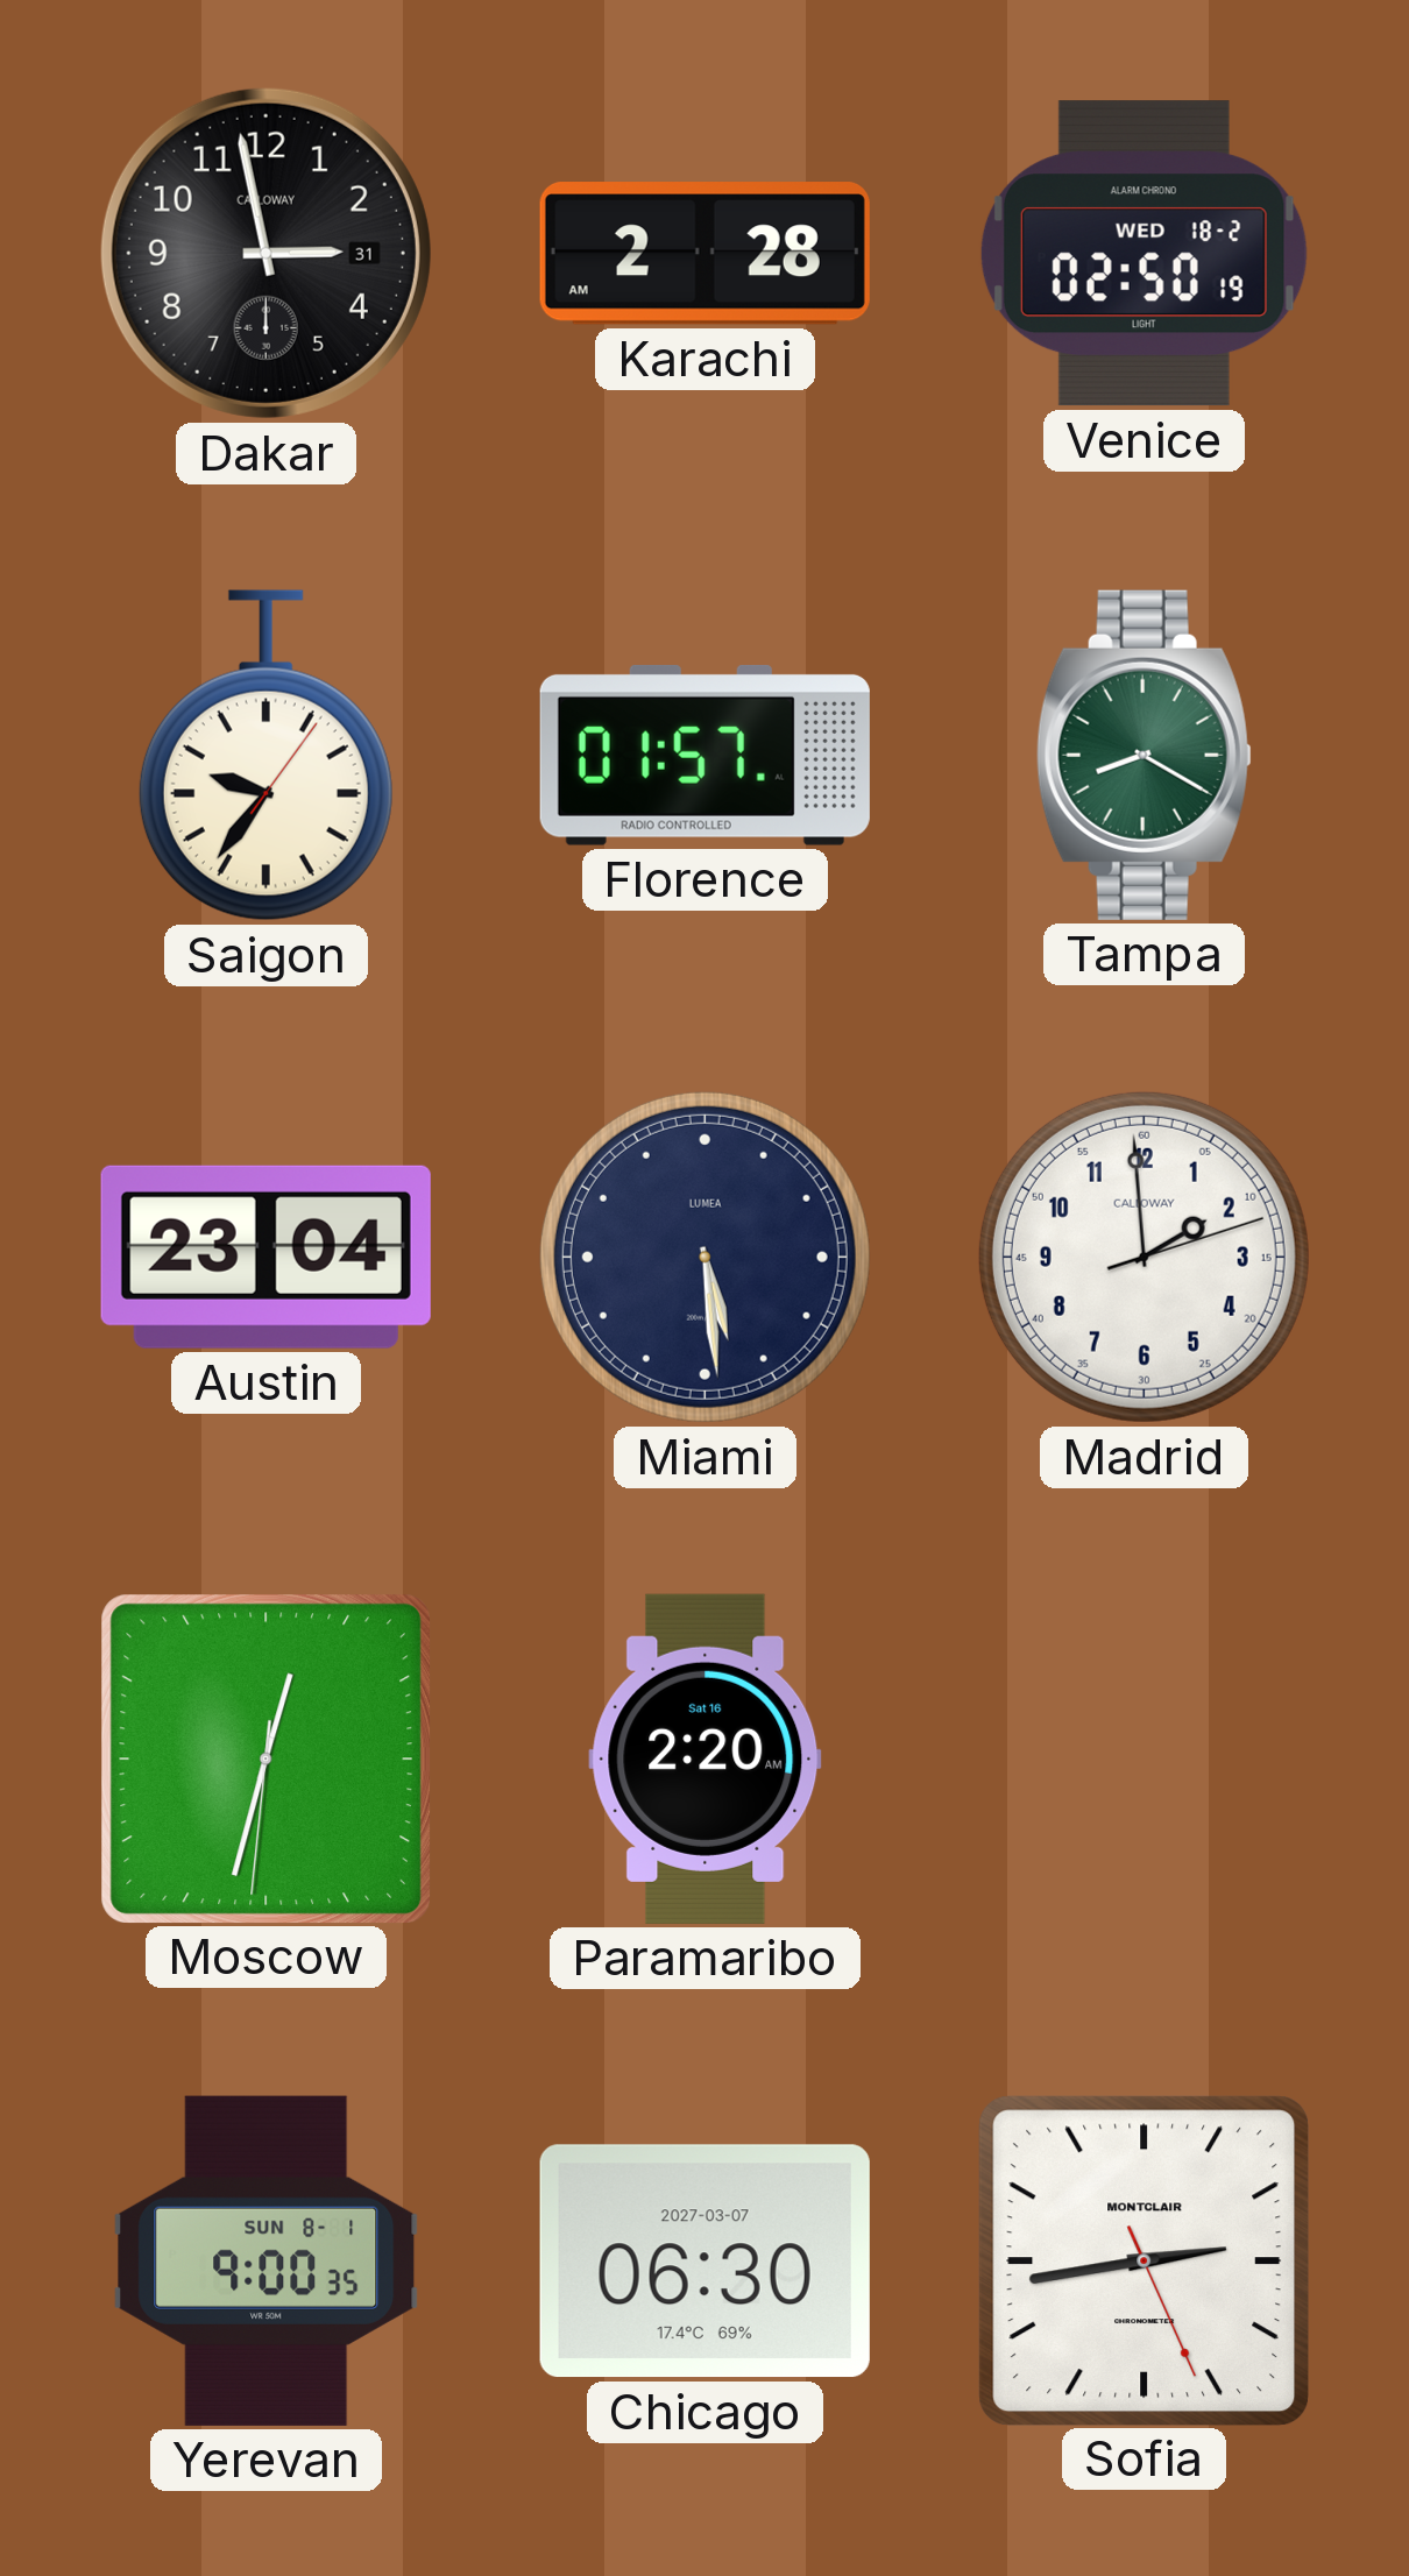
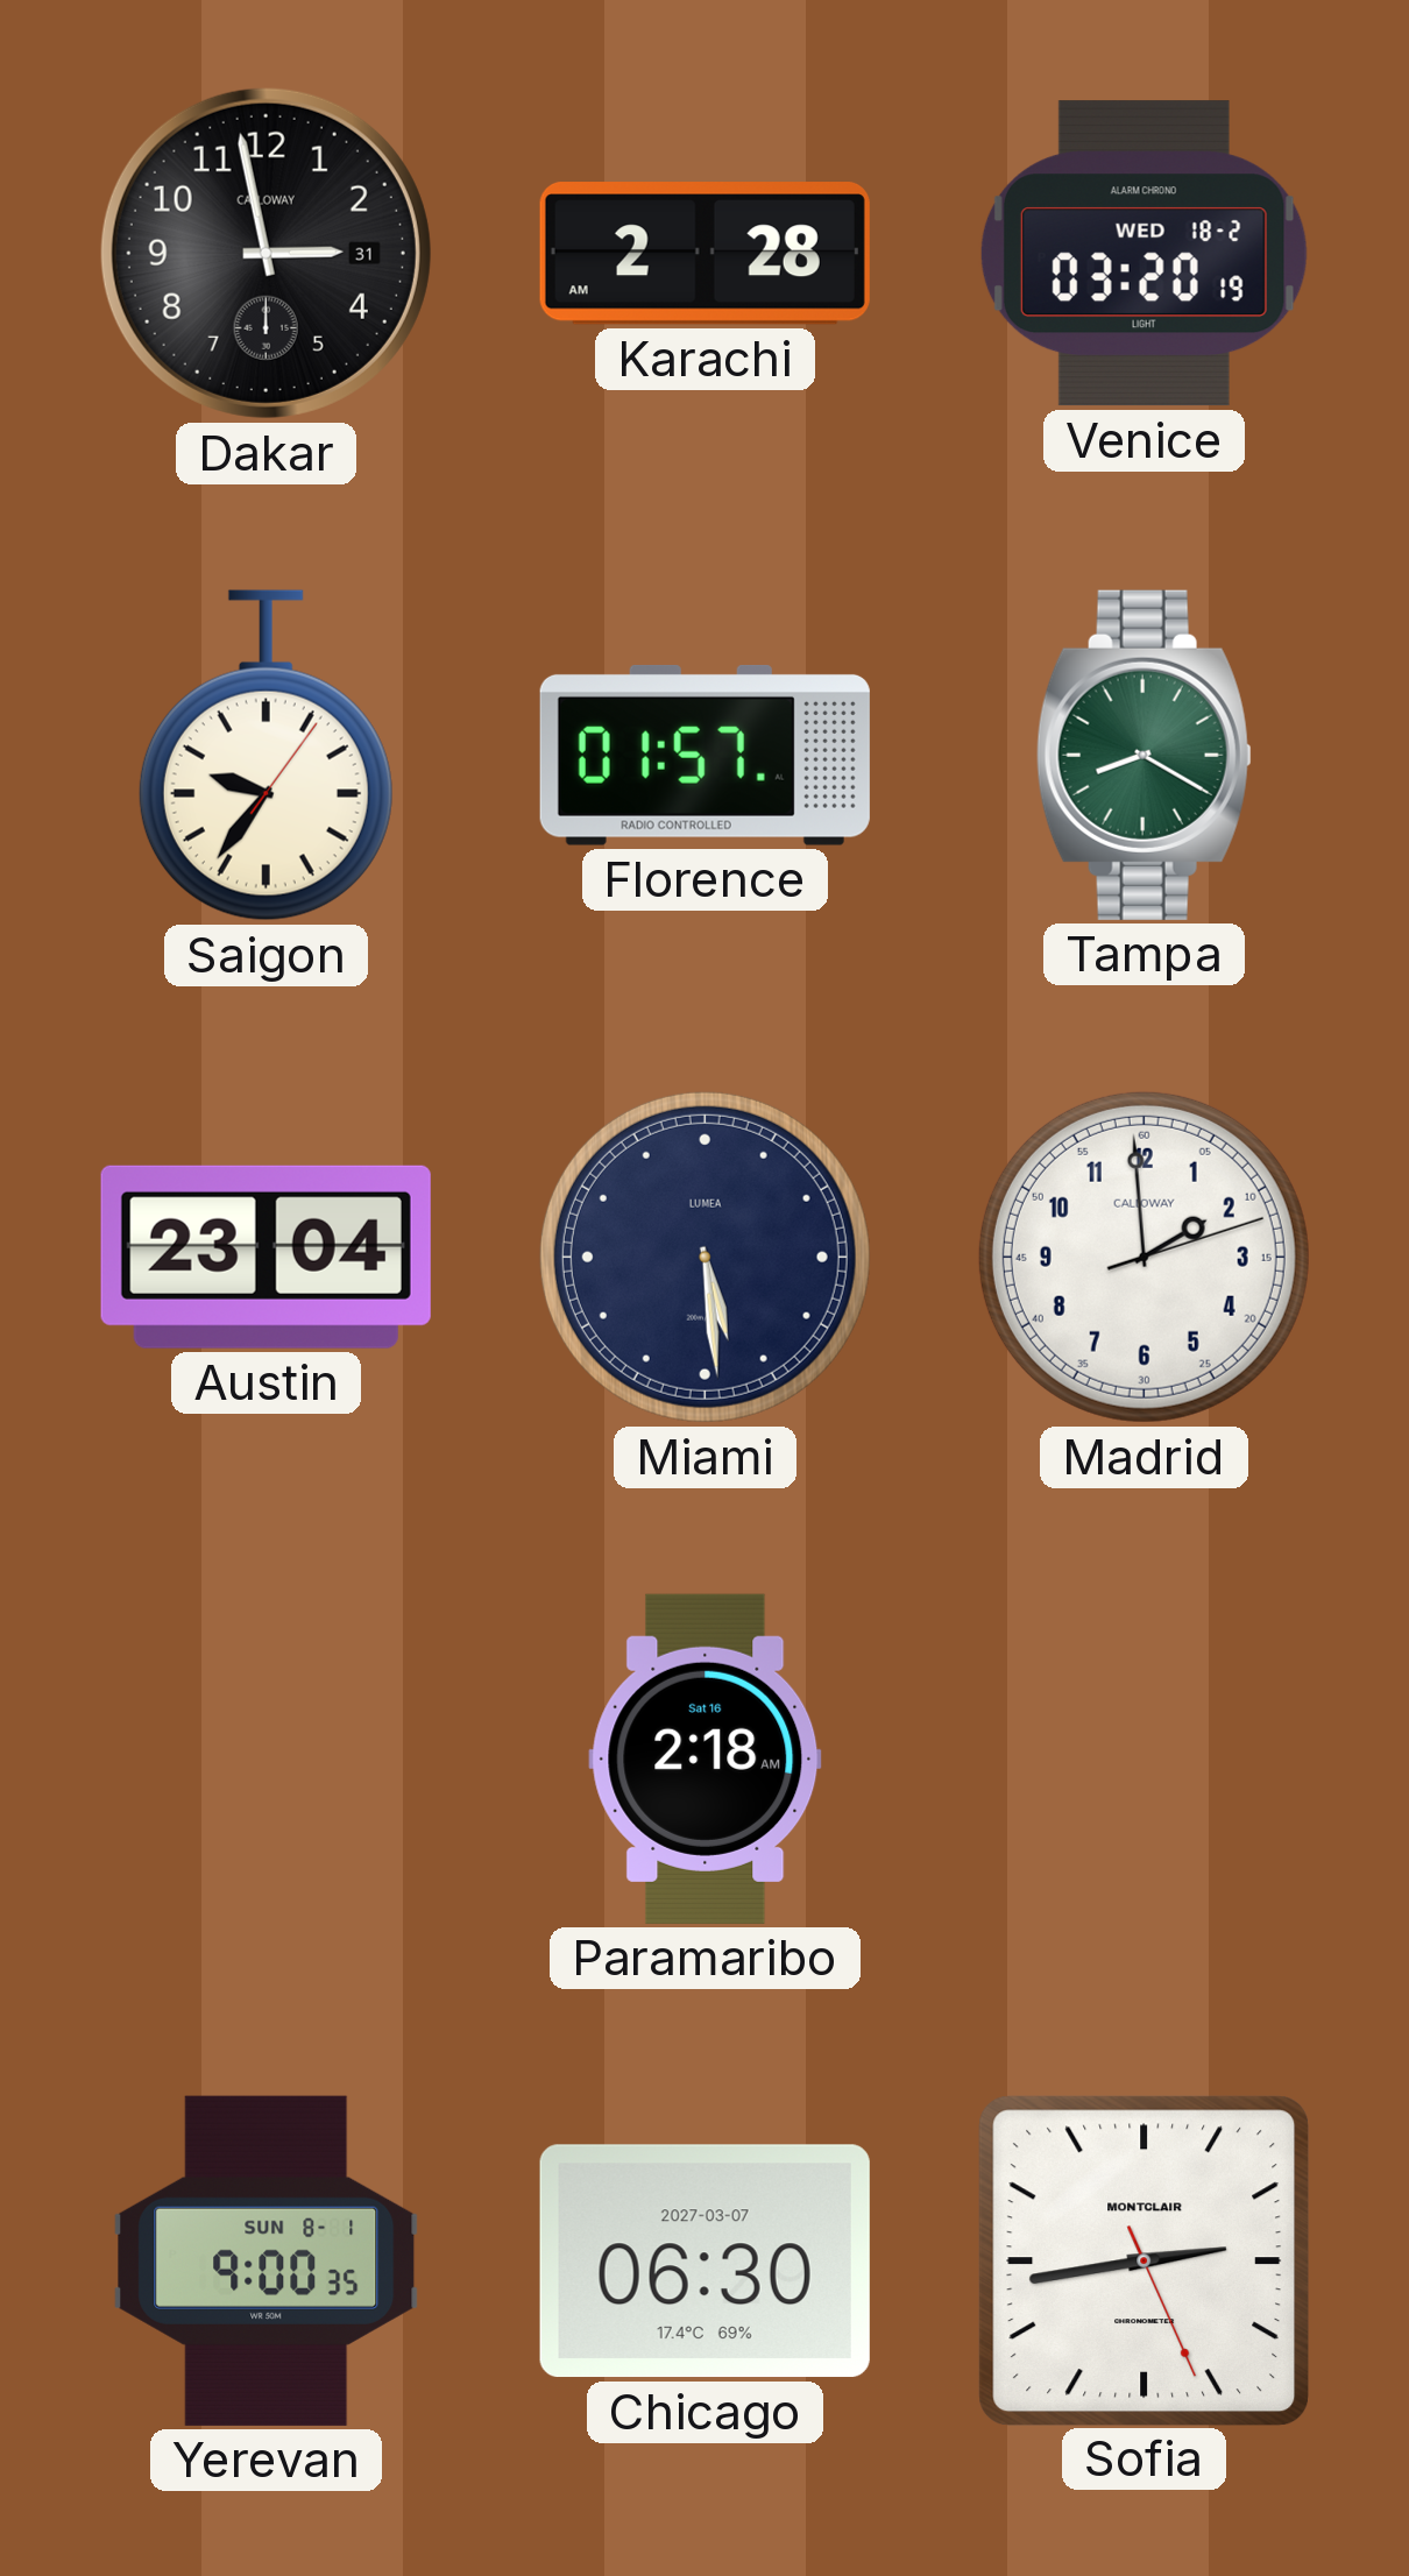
Venice: 02:50 -> 03:20 (1144, 254)
Moscow: 12:32 -> none (265, 1758)
Paramaribo: 2:20 -> 2:18 (706, 1758)
